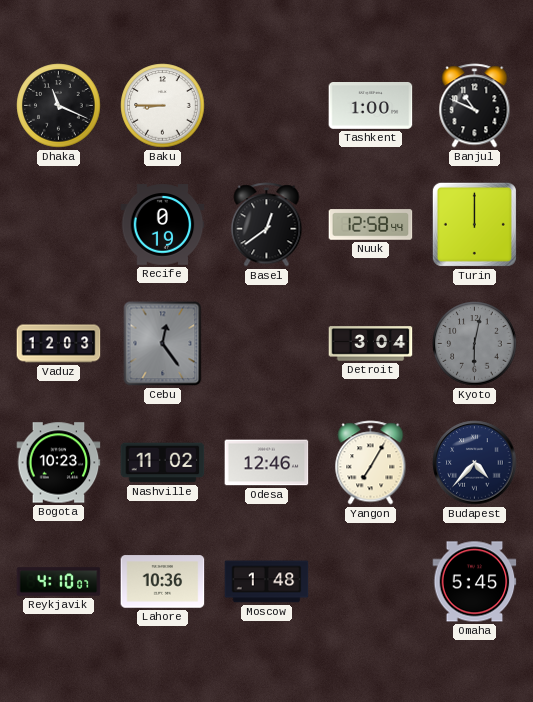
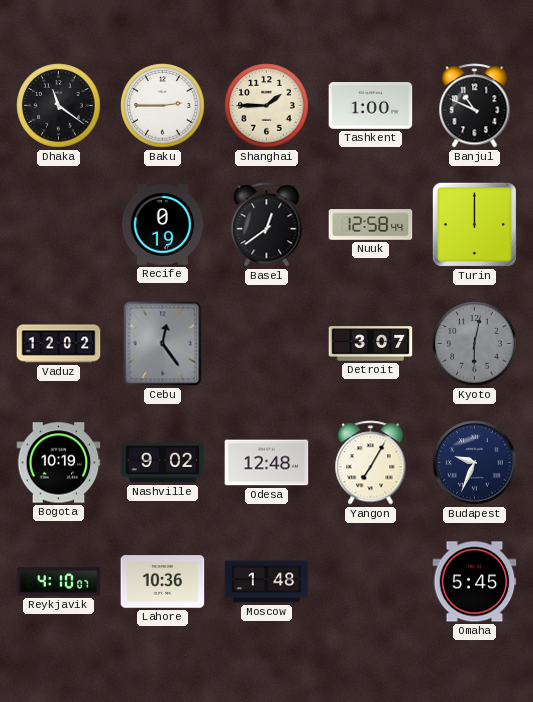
Dhaka: 11:19 -> 11:21 (59, 106)
Baku: 8:45 -> 2:45 (163, 106)
Shanghai: none -> 1:45 (267, 106)
Vaduz: 12:03 -> 12:02 (59, 344)
Detroit: 3:04 -> 3:07 (371, 344)
Bogota: 10:23 -> 10:19 (59, 463)
Nashville: 11:02 -> 9:02 (163, 463)
Odesa: 12:46 -> 12:48 (267, 463)
Budapest: 4:37 -> 9:34 (475, 463)
